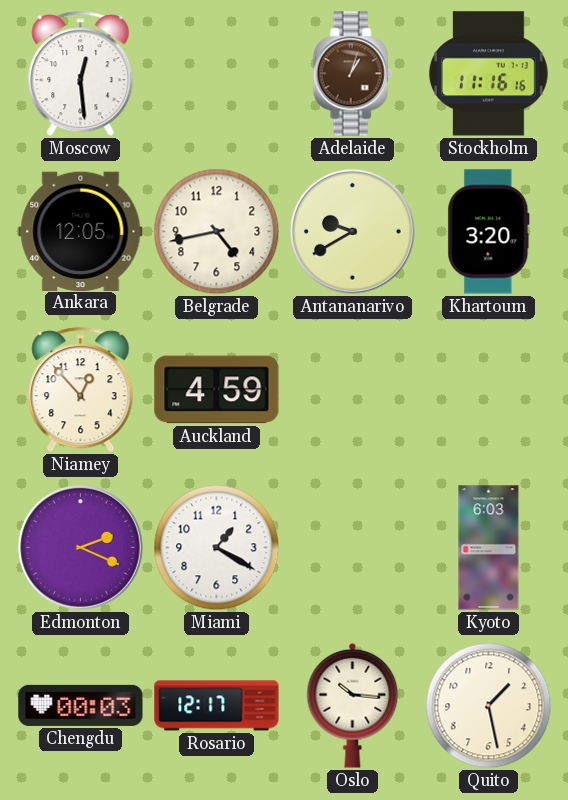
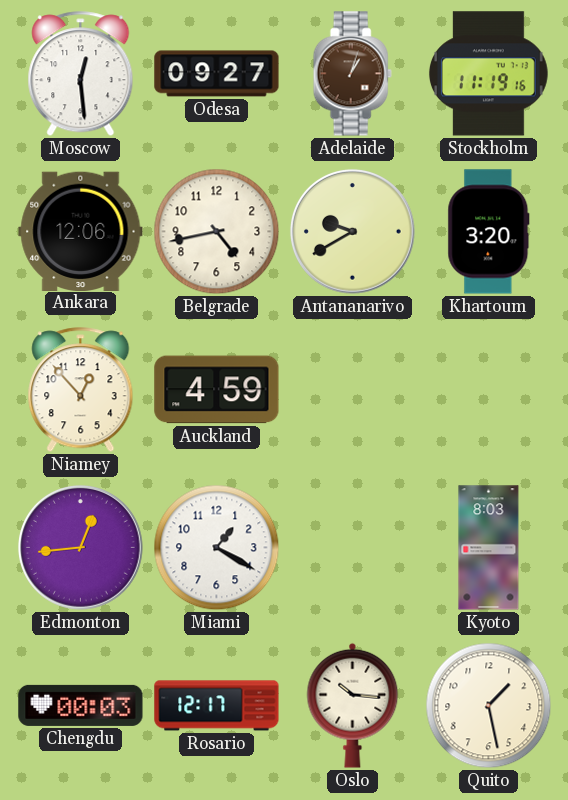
Odesa: none -> 09:27 (217, 74)
Stockholm: 11:16 -> 11:19 (488, 74)
Ankara: 12:05 -> 12:06 (81, 231)
Edmonton: 2:19 -> 12:44 (81, 548)
Kyoto: 6:03 -> 8:03 (489, 548)
